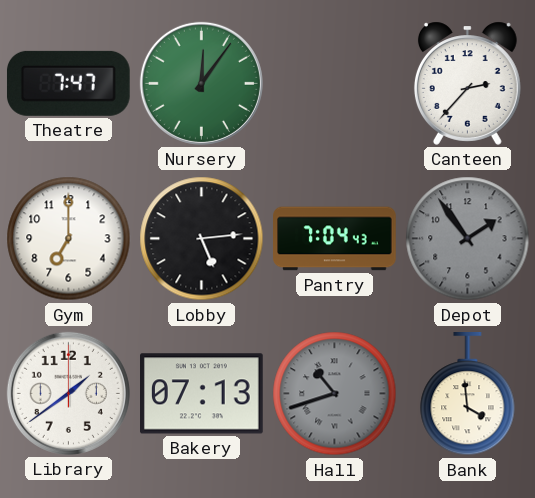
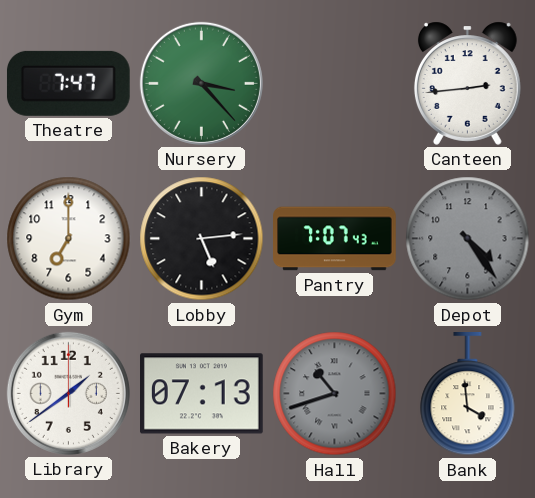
Nursery: 12:06 -> 3:23 (201, 83)
Canteen: 2:37 -> 2:44 (467, 83)
Pantry: 7:04 -> 7:07 (335, 239)
Depot: 1:54 -> 4:24 (468, 239)
